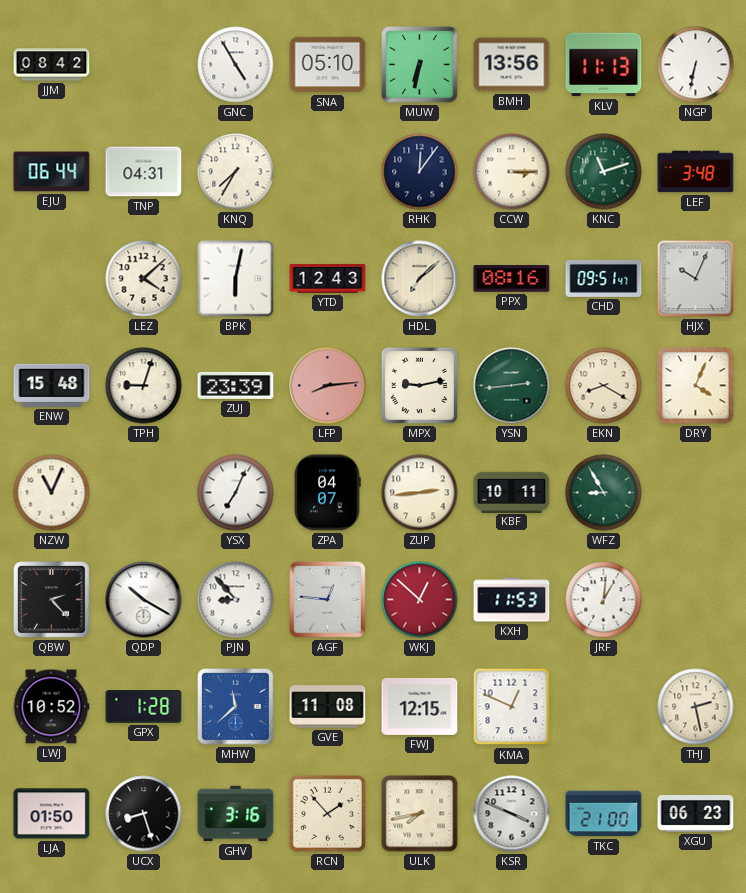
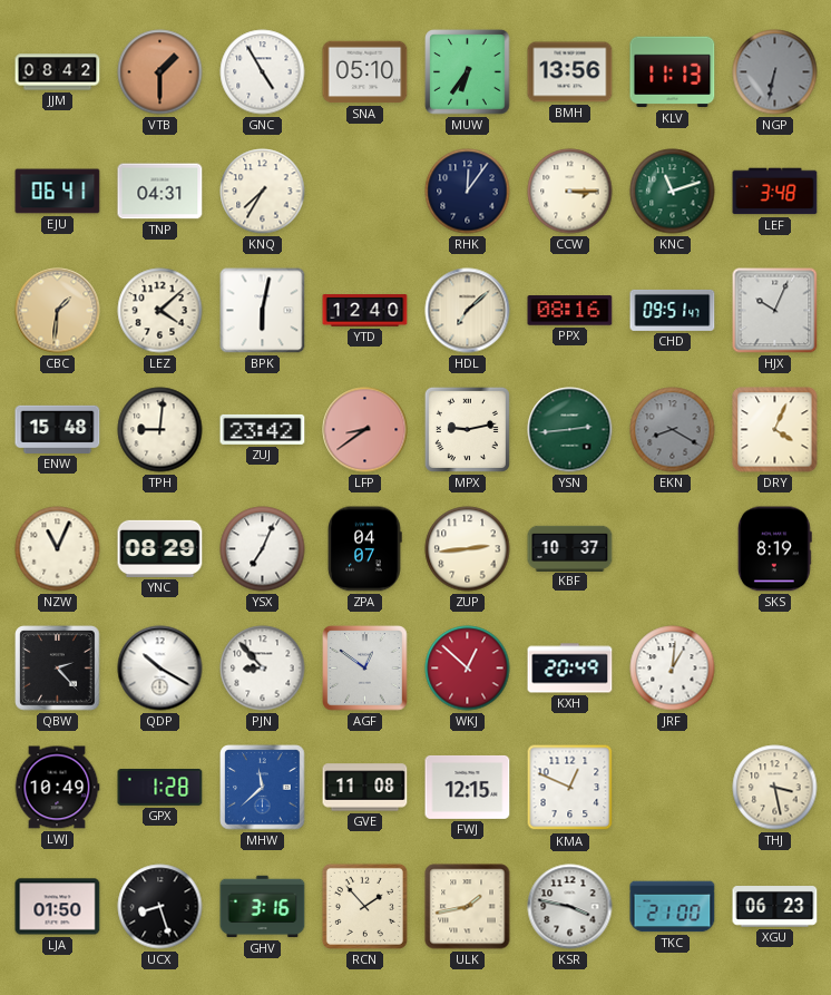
VTB: none -> 1:30 (160, 72)
MUW: 6:32 -> 6:36 (468, 72)
NGP dial: white -> grey (775, 72)
EJU: 06:44 -> 06:41 (58, 192)
CBC: none -> 1:31 (58, 311)
YTD: 12:43 -> 12:40 (365, 311)
TPH: 9:03 -> 9:01 (160, 430)
ZUJ: 23:39 -> 23:42 (263, 429)
LFP: 8:14 -> 8:39 (365, 430)
EKN dial: cream -> grey (673, 430)
YNC: none -> 08:29 (160, 548)
KBF: 10:11 -> 10:37 (570, 548)
WFZ: 8:55 -> none (604, 493)
SKS: none -> 8:19 (774, 549)
AGF: 12:46 -> 12:51 (365, 669)
KXH: 11:53 -> 20:49 (570, 669)
LWJ: 10:52 -> 10:49 (57, 788)
THJ: 2:28 -> 3:28 (775, 788)
ULK: 7:43 -> 1:43 (468, 907)
KSR: 3:49 -> 3:47 (570, 907)
